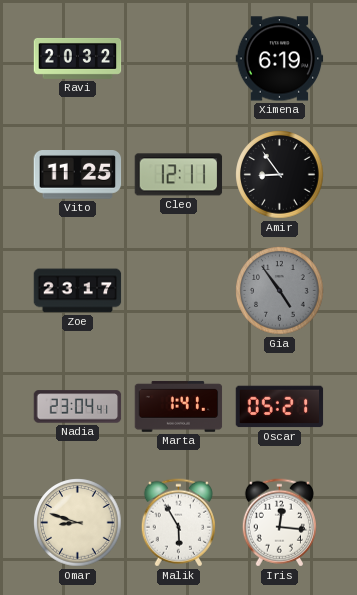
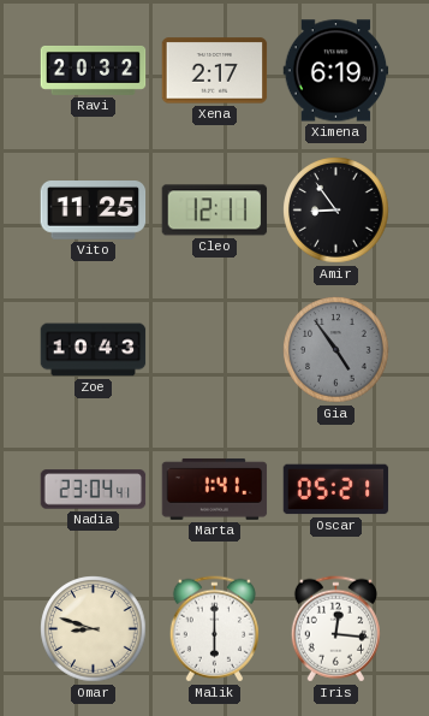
Xena: none -> 2:17 (215, 71)
Zoe: 23:17 -> 10:43 (94, 350)
Malik: 5:55 -> 6:00 (214, 629)
